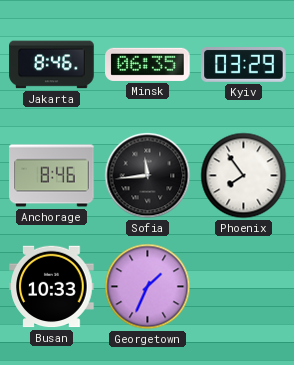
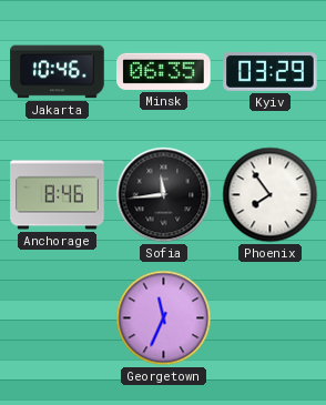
Jakarta: 8:46 -> 10:46 (58, 72)
Busan: 10:33 -> none (52, 287)
Georgetown: 1:34 -> 11:34 (164, 318)
